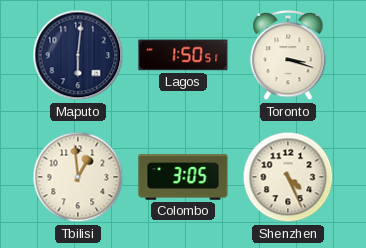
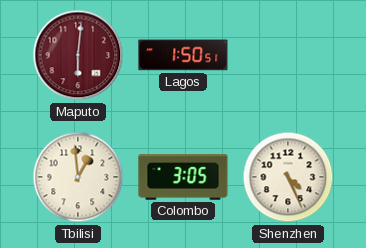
Maputo dial: navy -> burgundy (78, 55)
Toronto: 3:18 -> none (288, 55)
